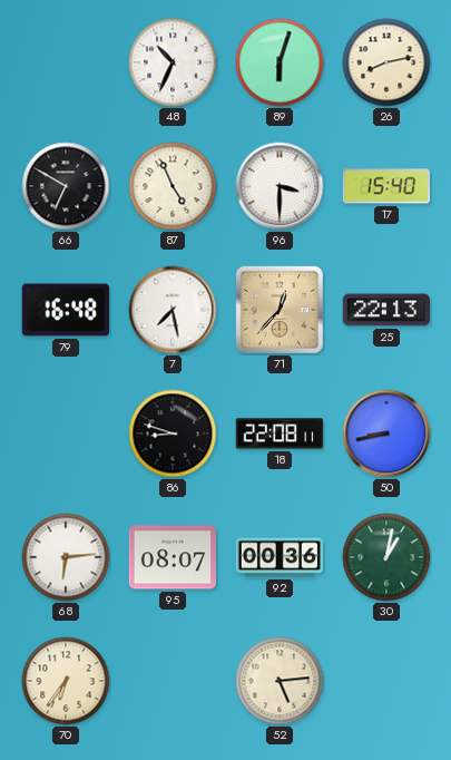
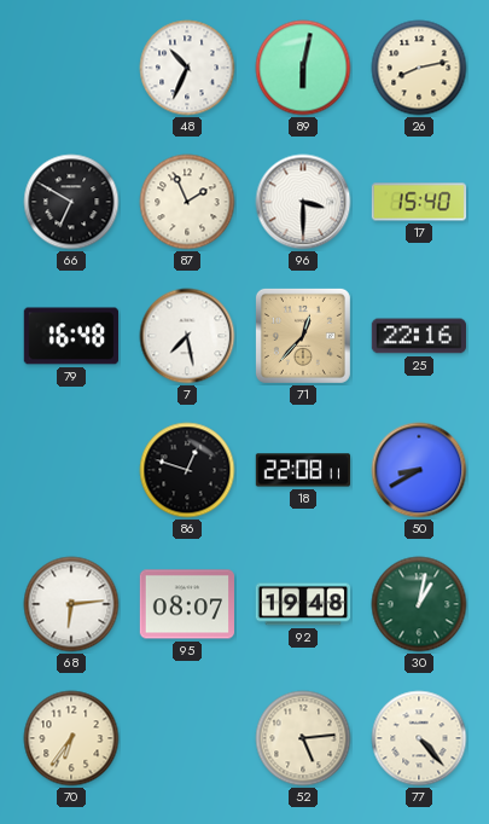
89: 6:03 -> 6:02 (303, 68)
87: 4:56 -> 1:56 (187, 202)
25: 22:13 -> 22:16 (419, 336)
86: 8:48 -> 12:48 (187, 470)
50: 8:43 -> 8:40 (419, 470)
92: 00:36 -> 19:48 (303, 604)
77: none -> 4:23 (419, 738)
